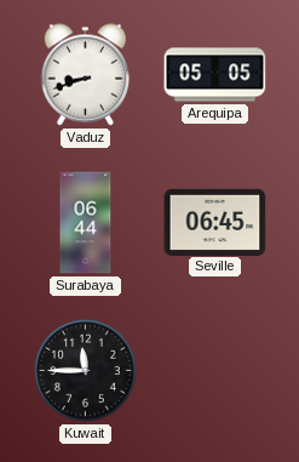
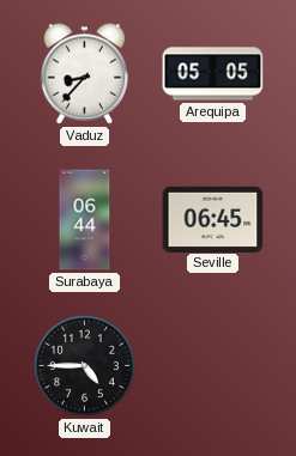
Vaduz: 8:42 -> 8:37 (85, 74)
Kuwait: 11:45 -> 4:45 (85, 366)
